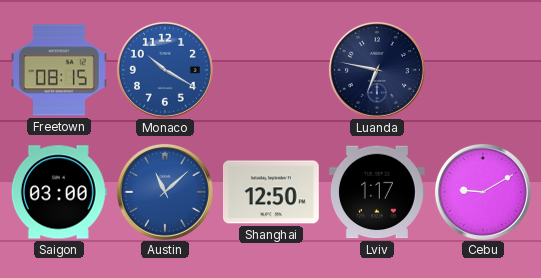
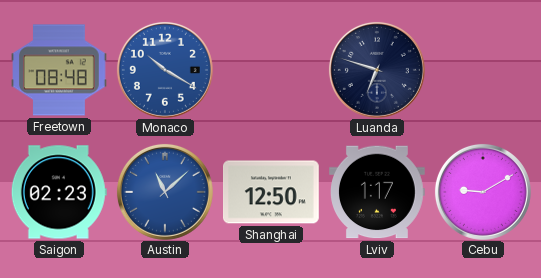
Freetown: 08:15 -> 08:48 (60, 70)
Luanda: 6:47 -> 6:48 (377, 70)
Saigon: 03:00 -> 02:23 (59, 192)
